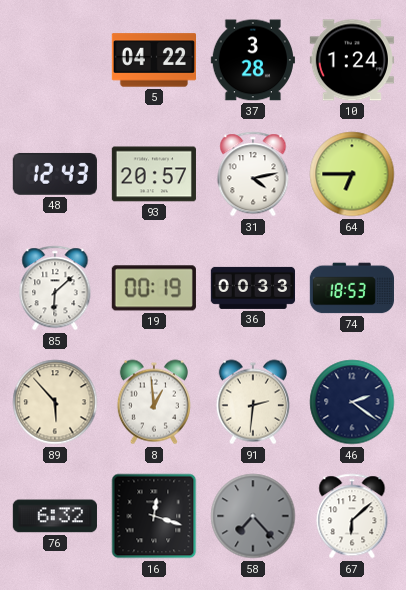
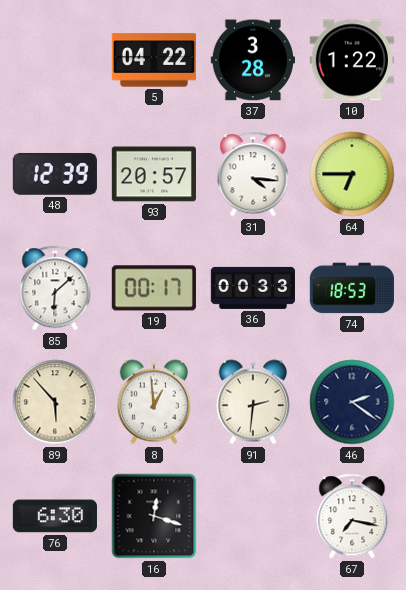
10: 1:24 -> 1:22 (352, 60)
48: 12:43 -> 12:39 (55, 174)
31: 4:13 -> 4:16 (253, 174)
19: 00:19 -> 00:17 (154, 288)
76: 6:32 -> 6:30 (55, 516)
58: 7:23 -> none (253, 516)
67: 6:08 -> 7:17 (352, 516)
